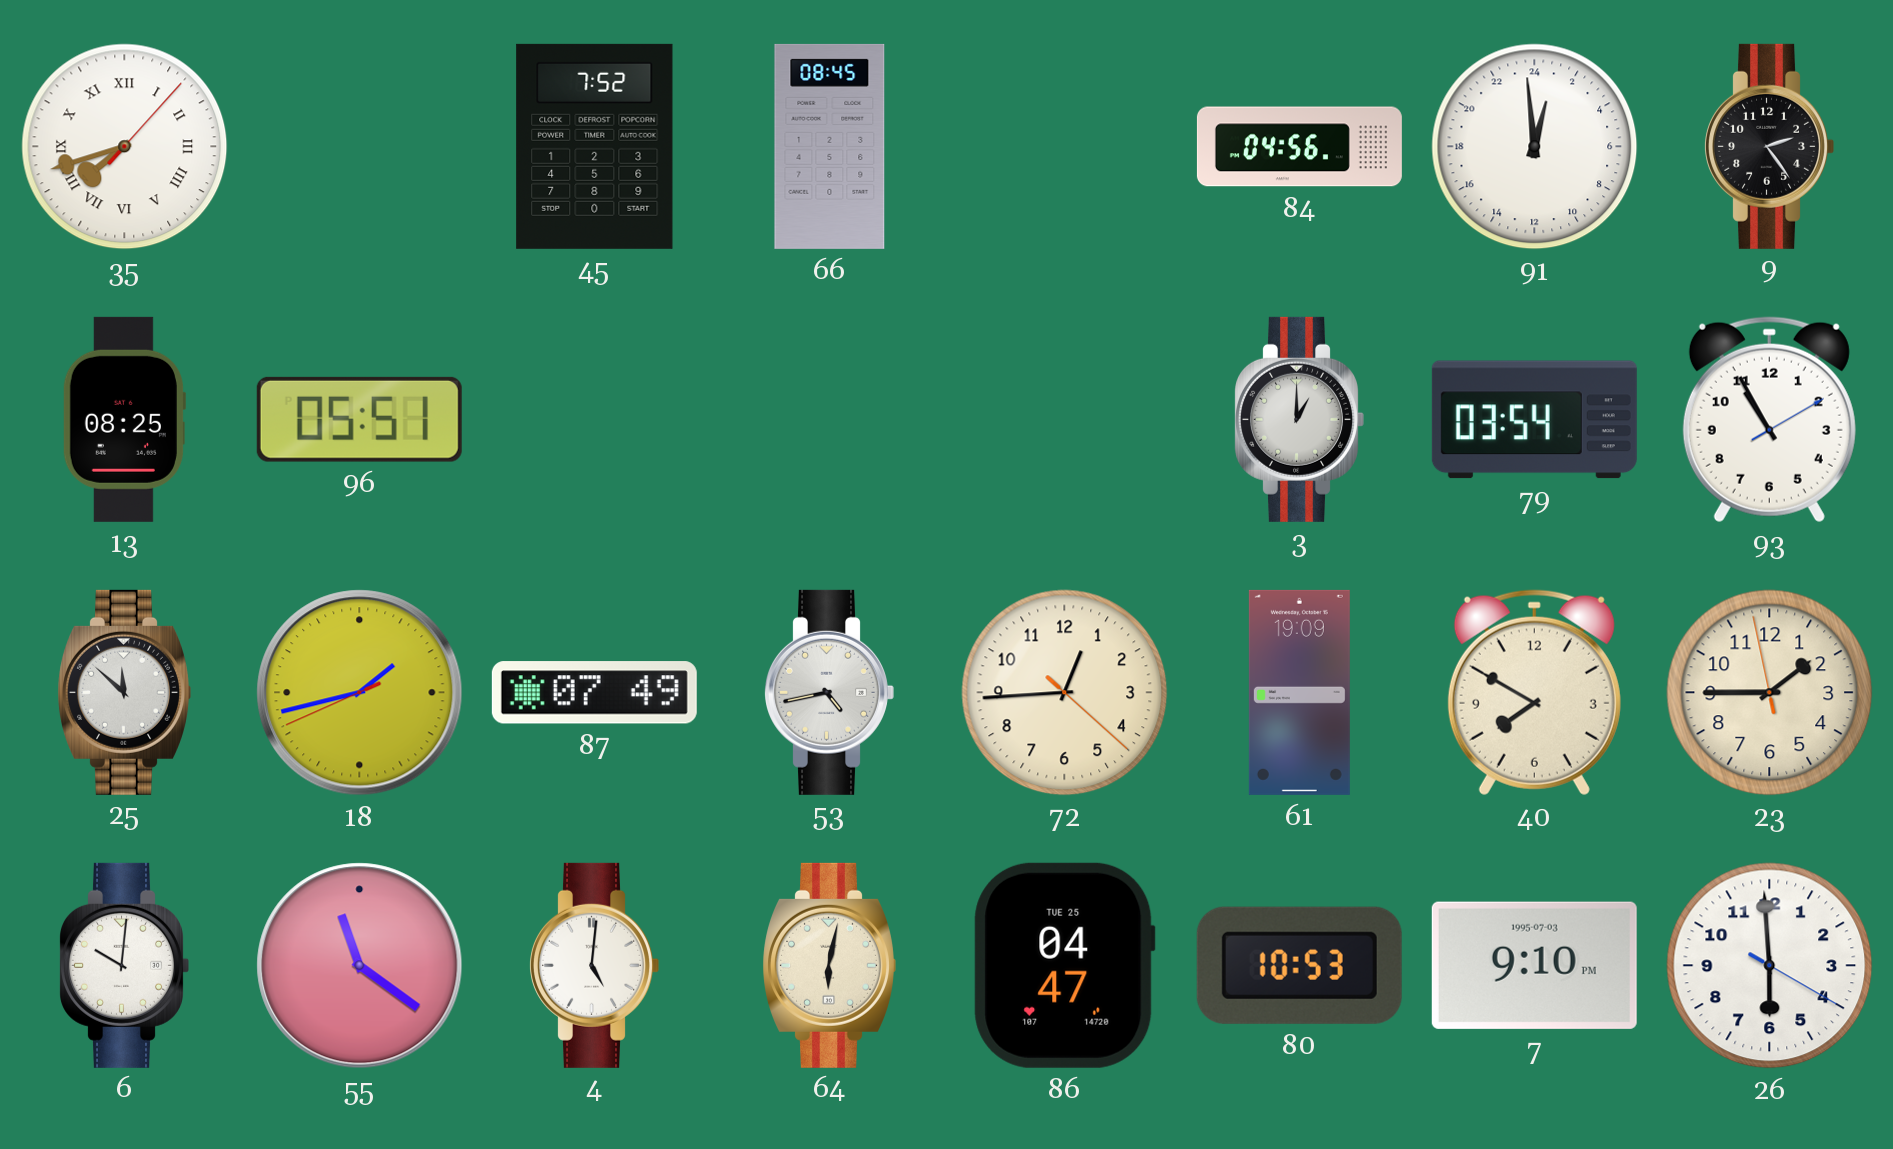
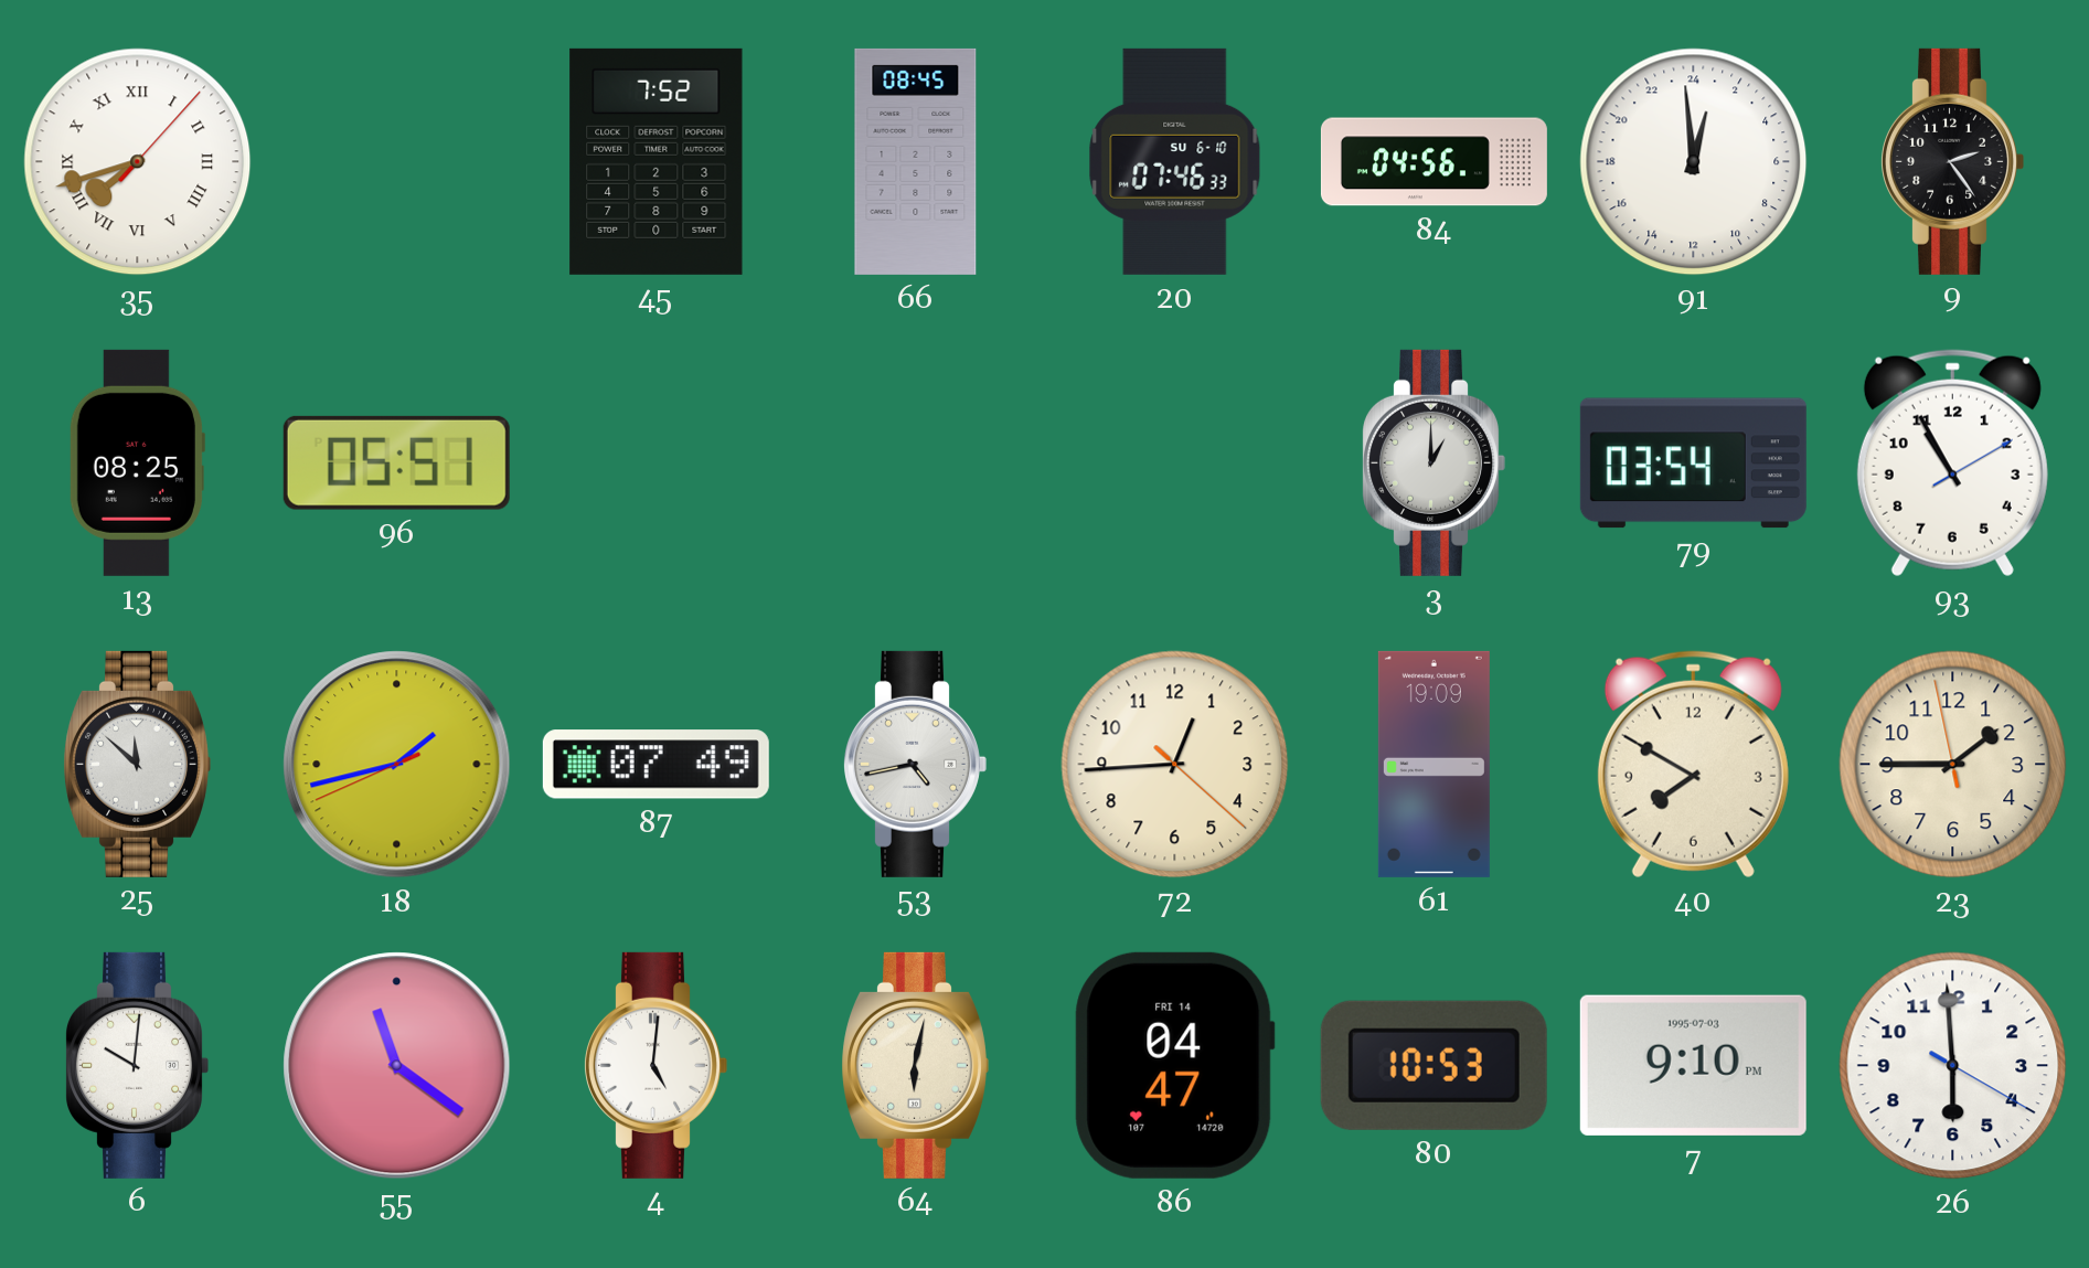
20: none -> 07:46 (1175, 161)
86 date: TUE 25 -> FRI 14 (1174, 1065)
